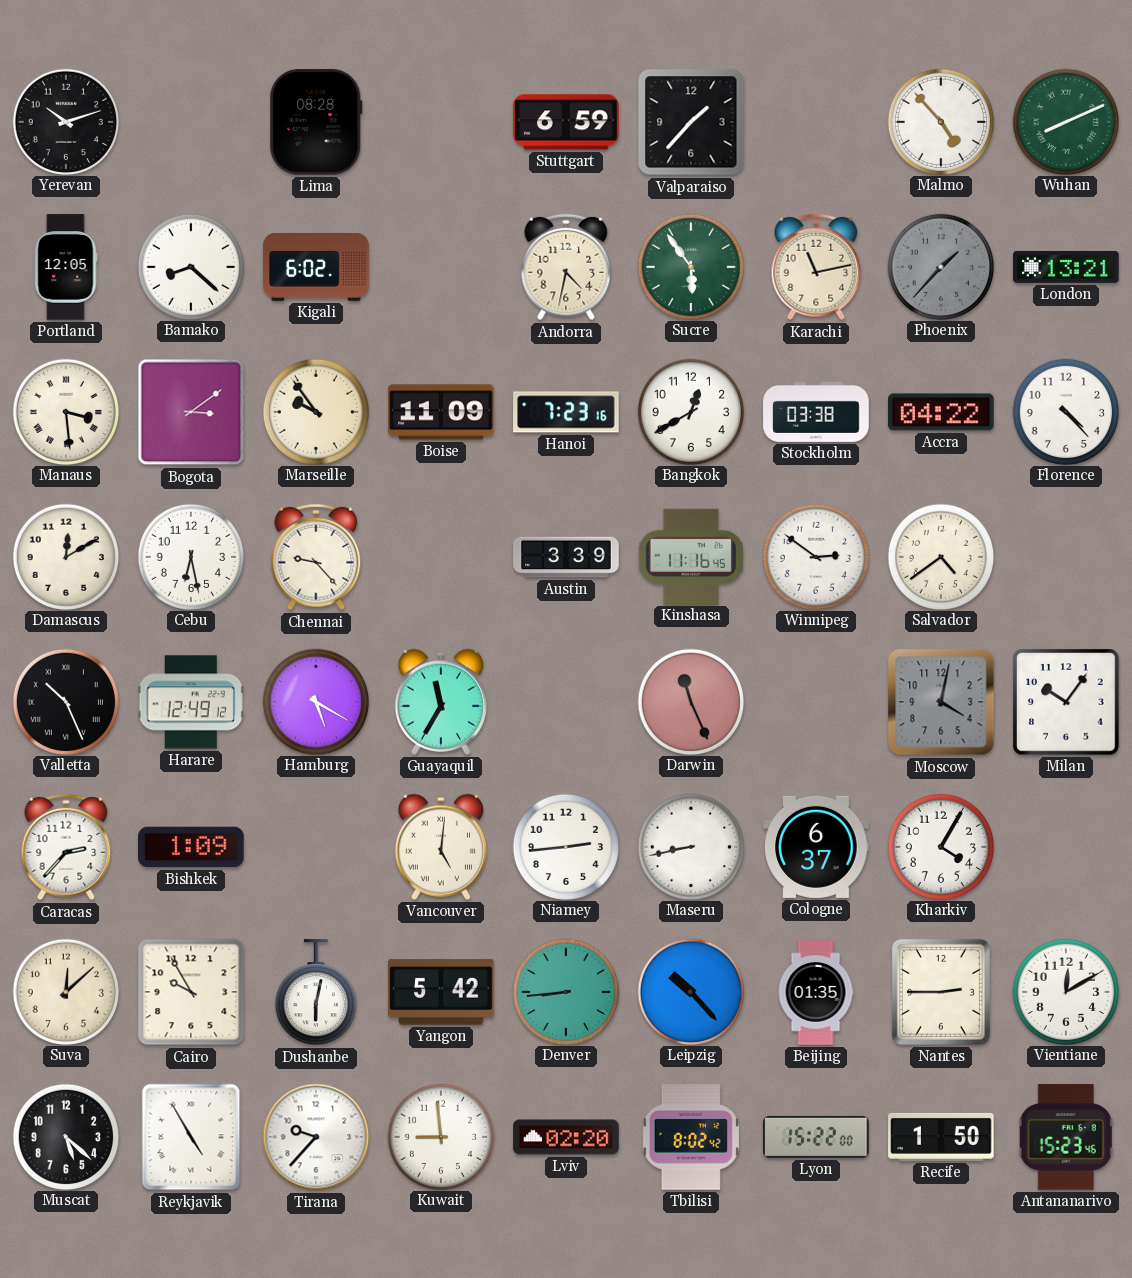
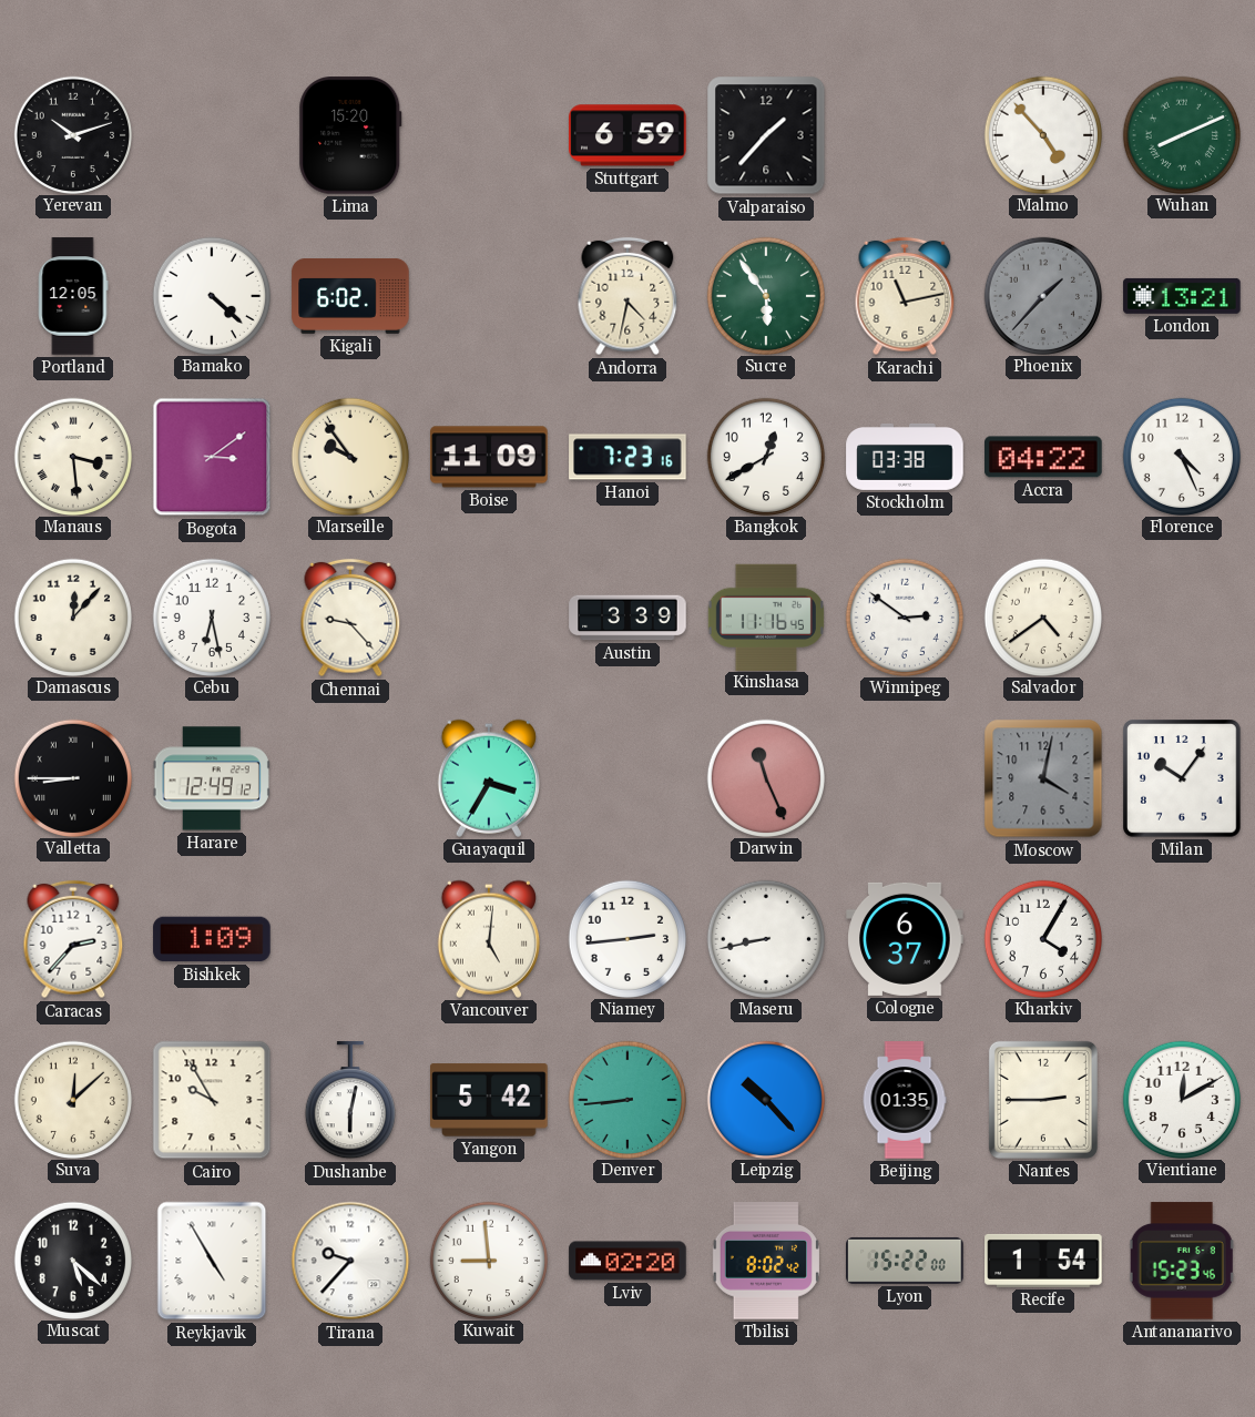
Lima: 08:28 -> 15:20 (350, 135)
Bamako: 8:22 -> 4:22 (211, 295)
Florence: 4:23 -> 4:26 (1181, 456)
Damascus: 12:10 -> 12:07 (72, 616)
Valletta: 10:26 -> 8:45 (72, 777)
Hamburg: 5:20 -> none (315, 701)
Guayaquil: 11:35 -> 3:35 (489, 778)
Recife: 1:50 -> 1:54 (1043, 1261)
